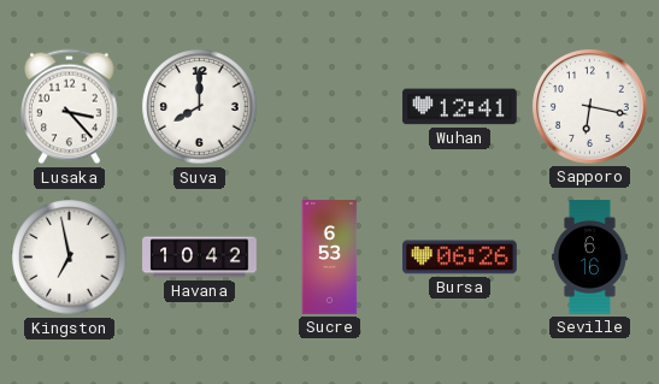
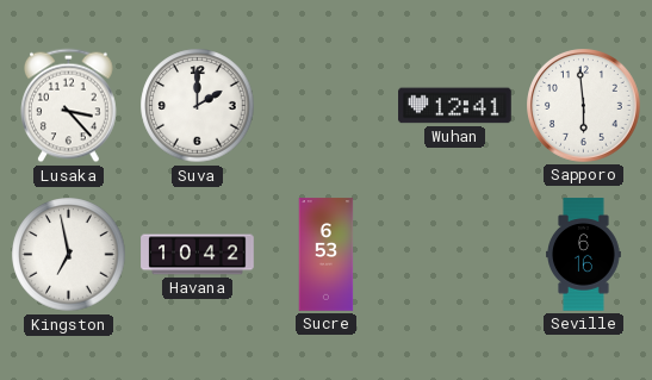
Suva: 8:00 -> 2:00 (198, 106)
Sapporo: 6:17 -> 5:59 (584, 106)
Bursa: 06:26 -> none (460, 258)
